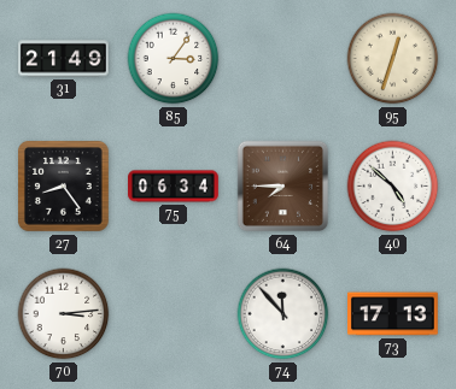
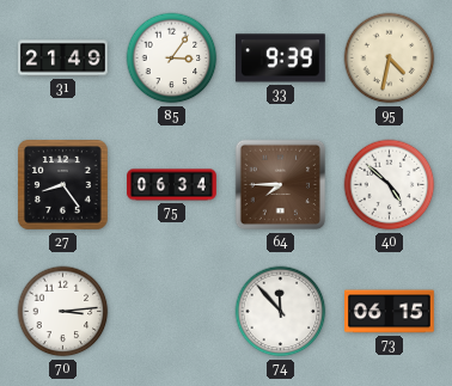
33: none -> 9:39 (280, 59)
95: 12:33 -> 4:32 (390, 59)
73: 17:13 -> 06:15 (390, 312)
